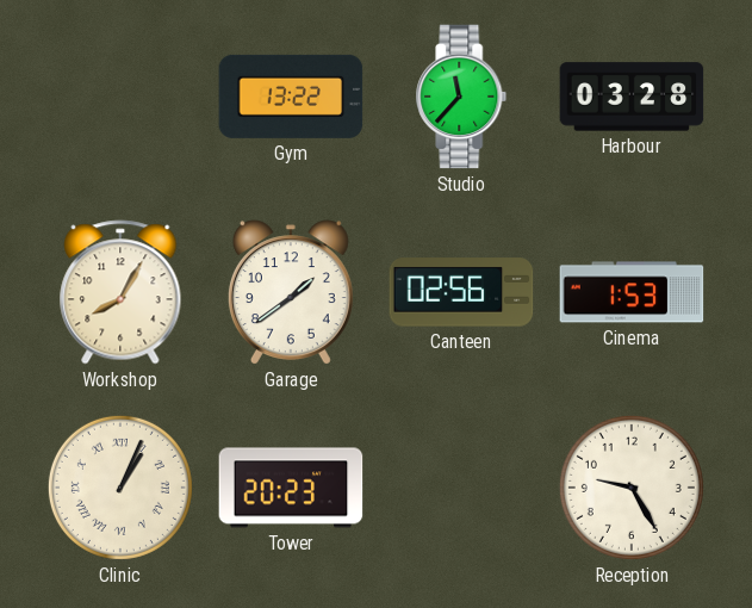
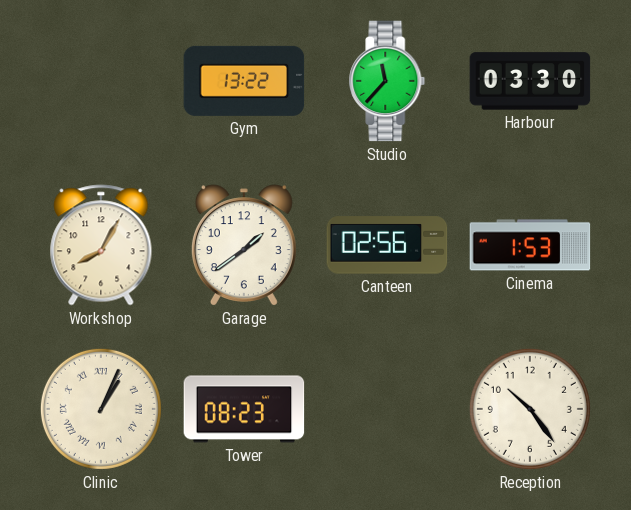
Harbour: 03:28 -> 03:30 (530, 81)
Tower: 20:23 -> 08:23 (244, 409)
Reception: 9:25 -> 10:24 (530, 409)
